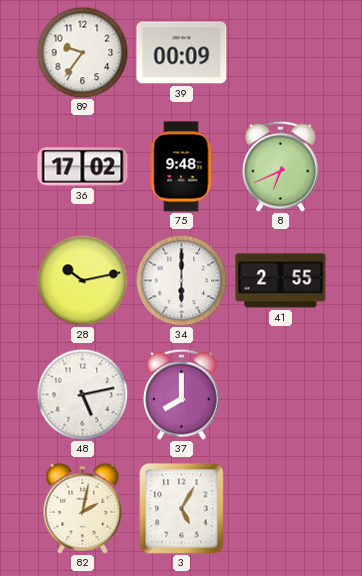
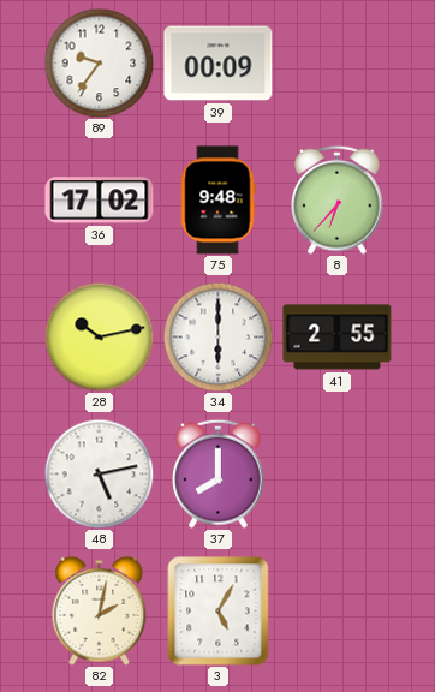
8: 6:41 -> 6:37 (338, 199)
